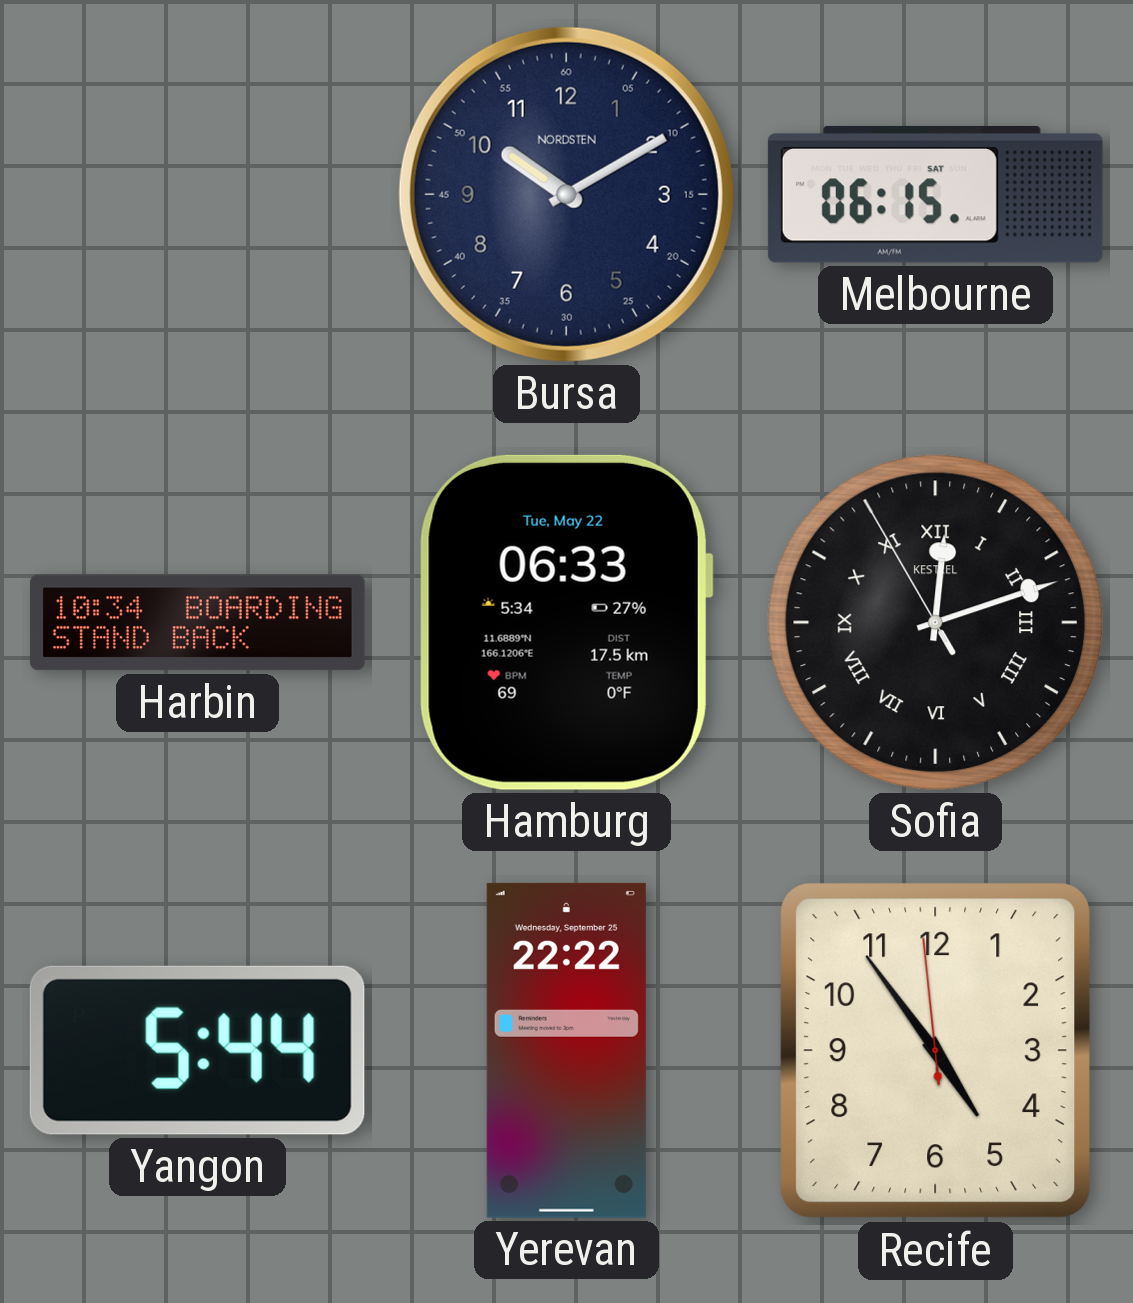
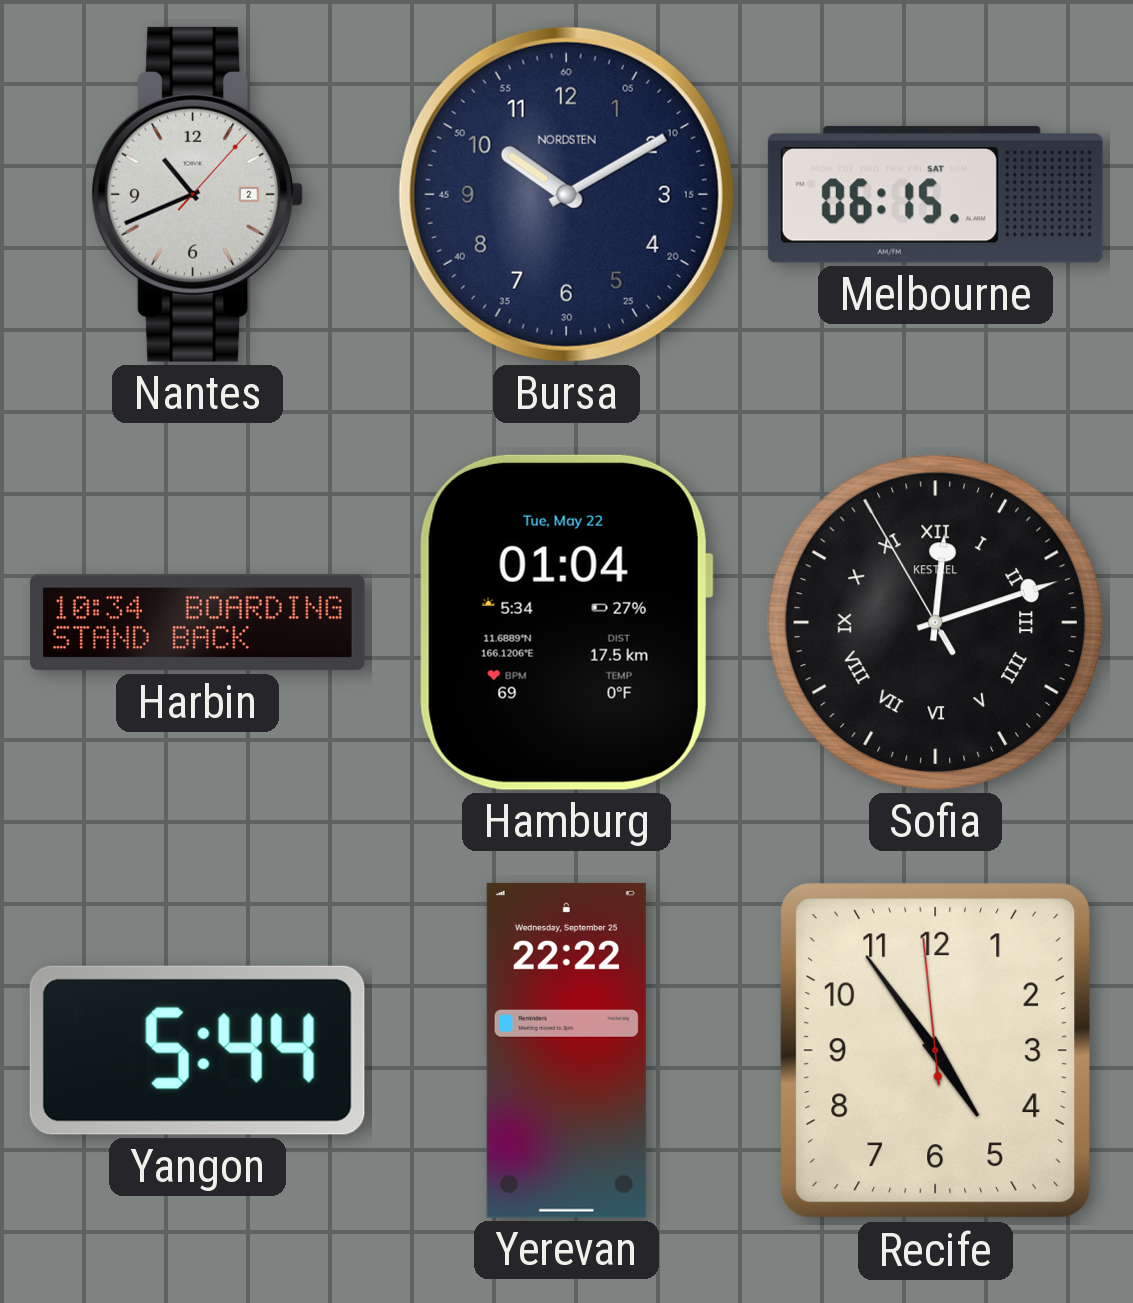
Nantes: none -> 10:41 (197, 194)
Hamburg: 06:33 -> 01:04 (566, 622)
